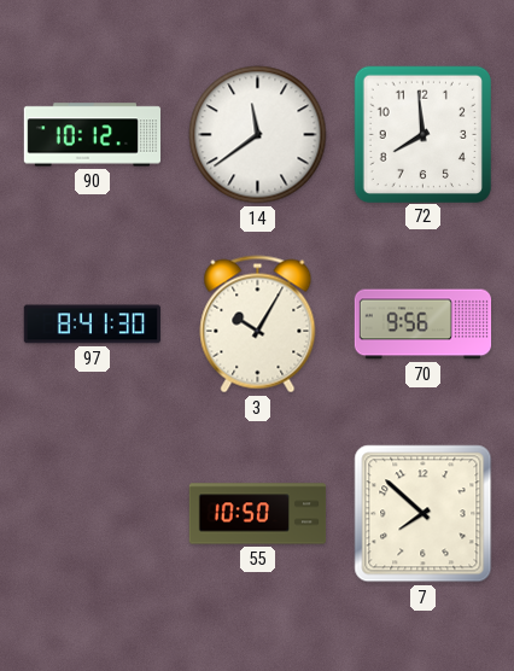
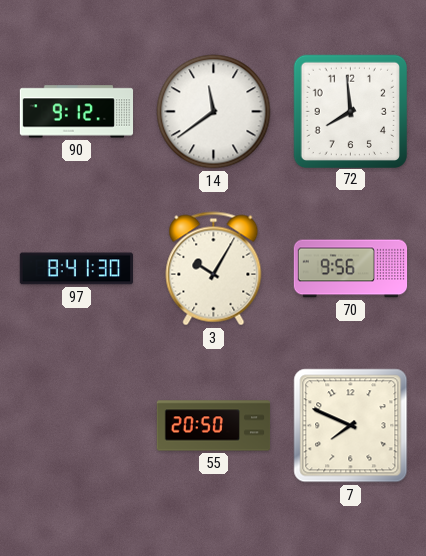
90: 10:12 -> 9:12 (77, 112)
55: 10:50 -> 20:50 (214, 426)
7: 7:52 -> 7:49 (351, 426)
